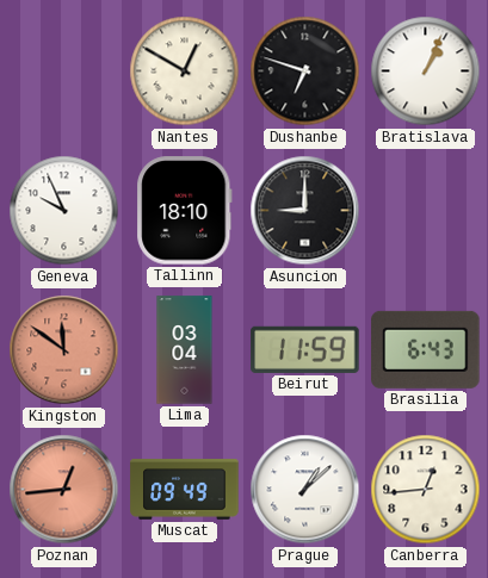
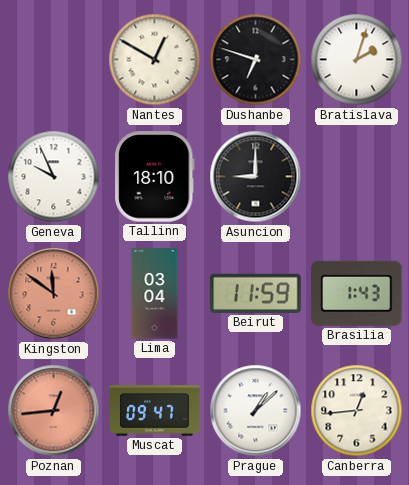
Bratislava: 1:04 -> 2:03 (357, 60)
Brasilia: 6:43 -> 1:43 (357, 293)
Muscat: 09:49 -> 09:47 (155, 411)
